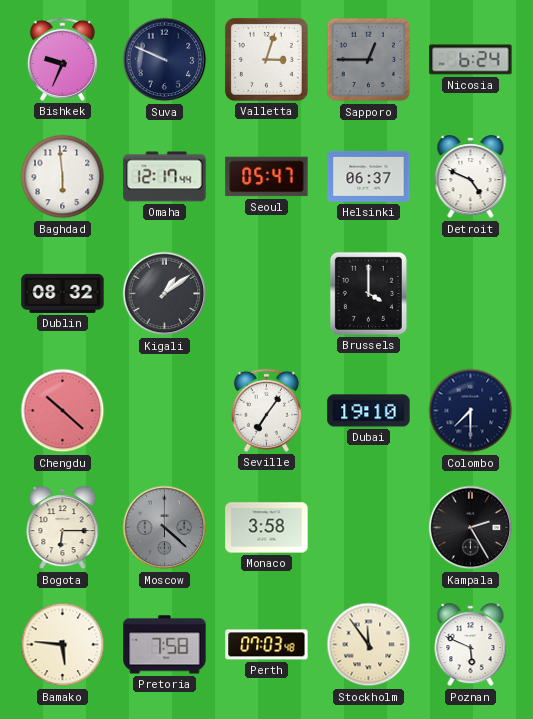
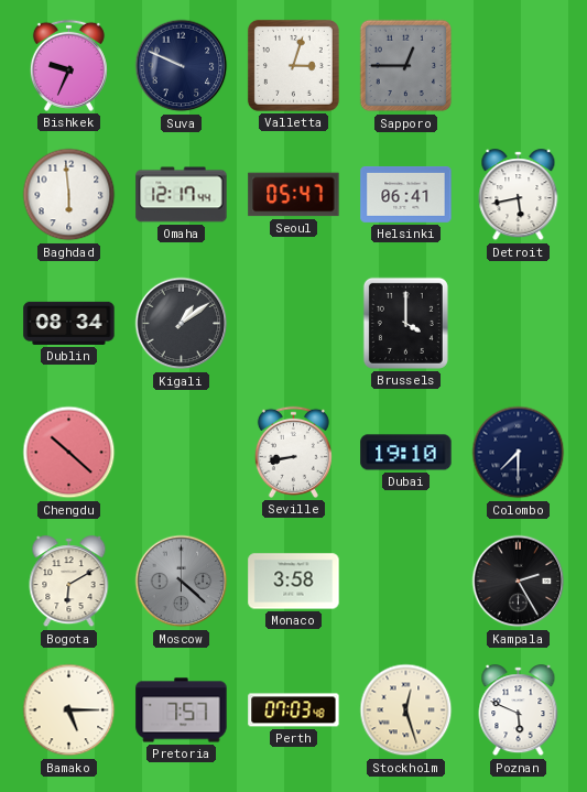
Nicosia: 6:24 -> none (471, 60)
Helsinki: 06:37 -> 06:41 (406, 195)
Detroit: 4:49 -> 5:43 (519, 195)
Dublin: 08:32 -> 08:34 (69, 323)
Seville: 7:06 -> 8:43 (293, 452)
Bogota: 6:15 -> 6:10 (69, 582)
Bamako: 5:46 -> 5:15 (69, 710)
Pretoria: 7:58 -> 7:57 (182, 710)
Stockholm: 11:54 -> 12:27 (406, 710)
